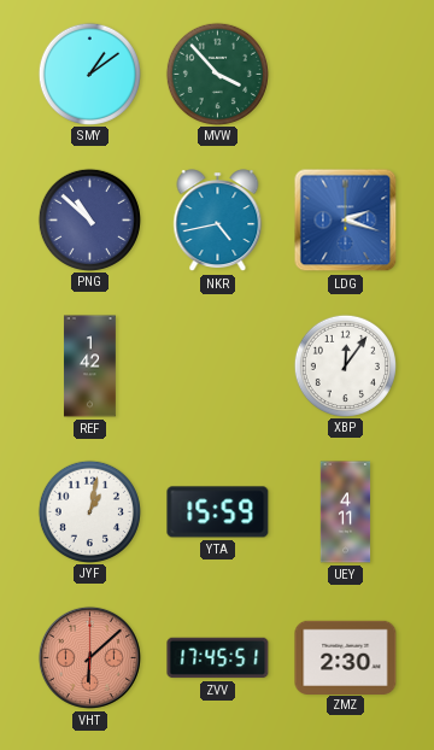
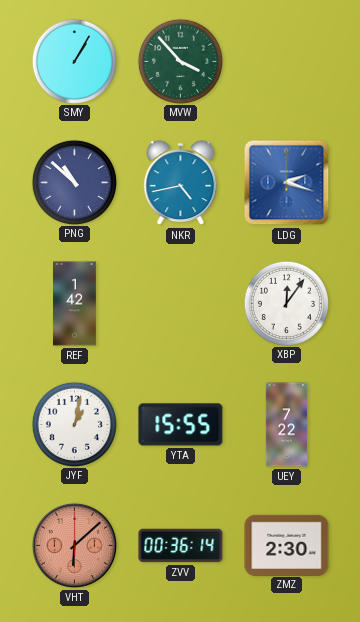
SMY: 1:09 -> 1:05 (74, 61)
YTA: 15:59 -> 15:55 (181, 425)
UEY: 4:11 -> 7:22 (287, 425)
ZVV: 17:45 -> 00:36 (181, 546)
